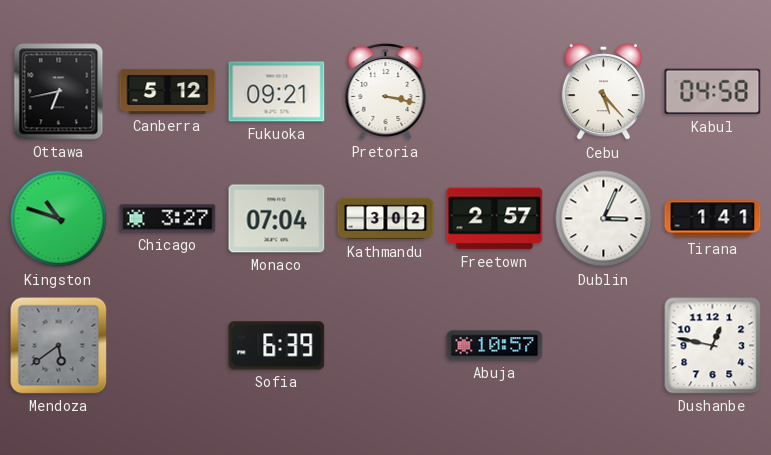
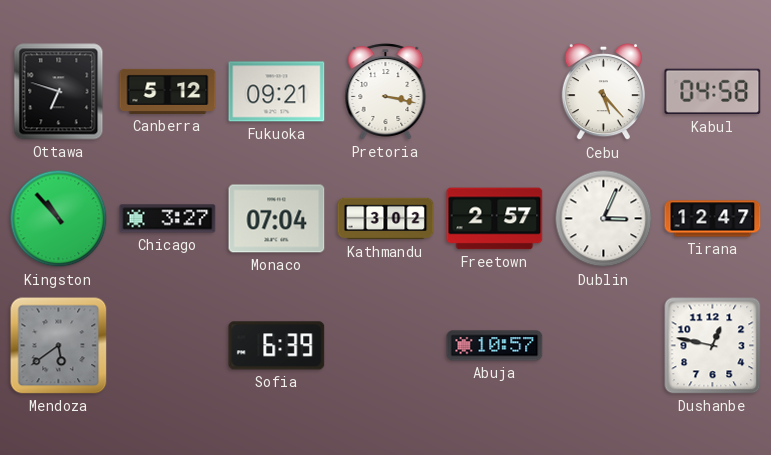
Ottawa: 6:43 -> 6:48 (59, 92)
Kingston: 10:48 -> 10:53 (59, 219)
Tirana: 1:41 -> 12:47 (713, 219)
